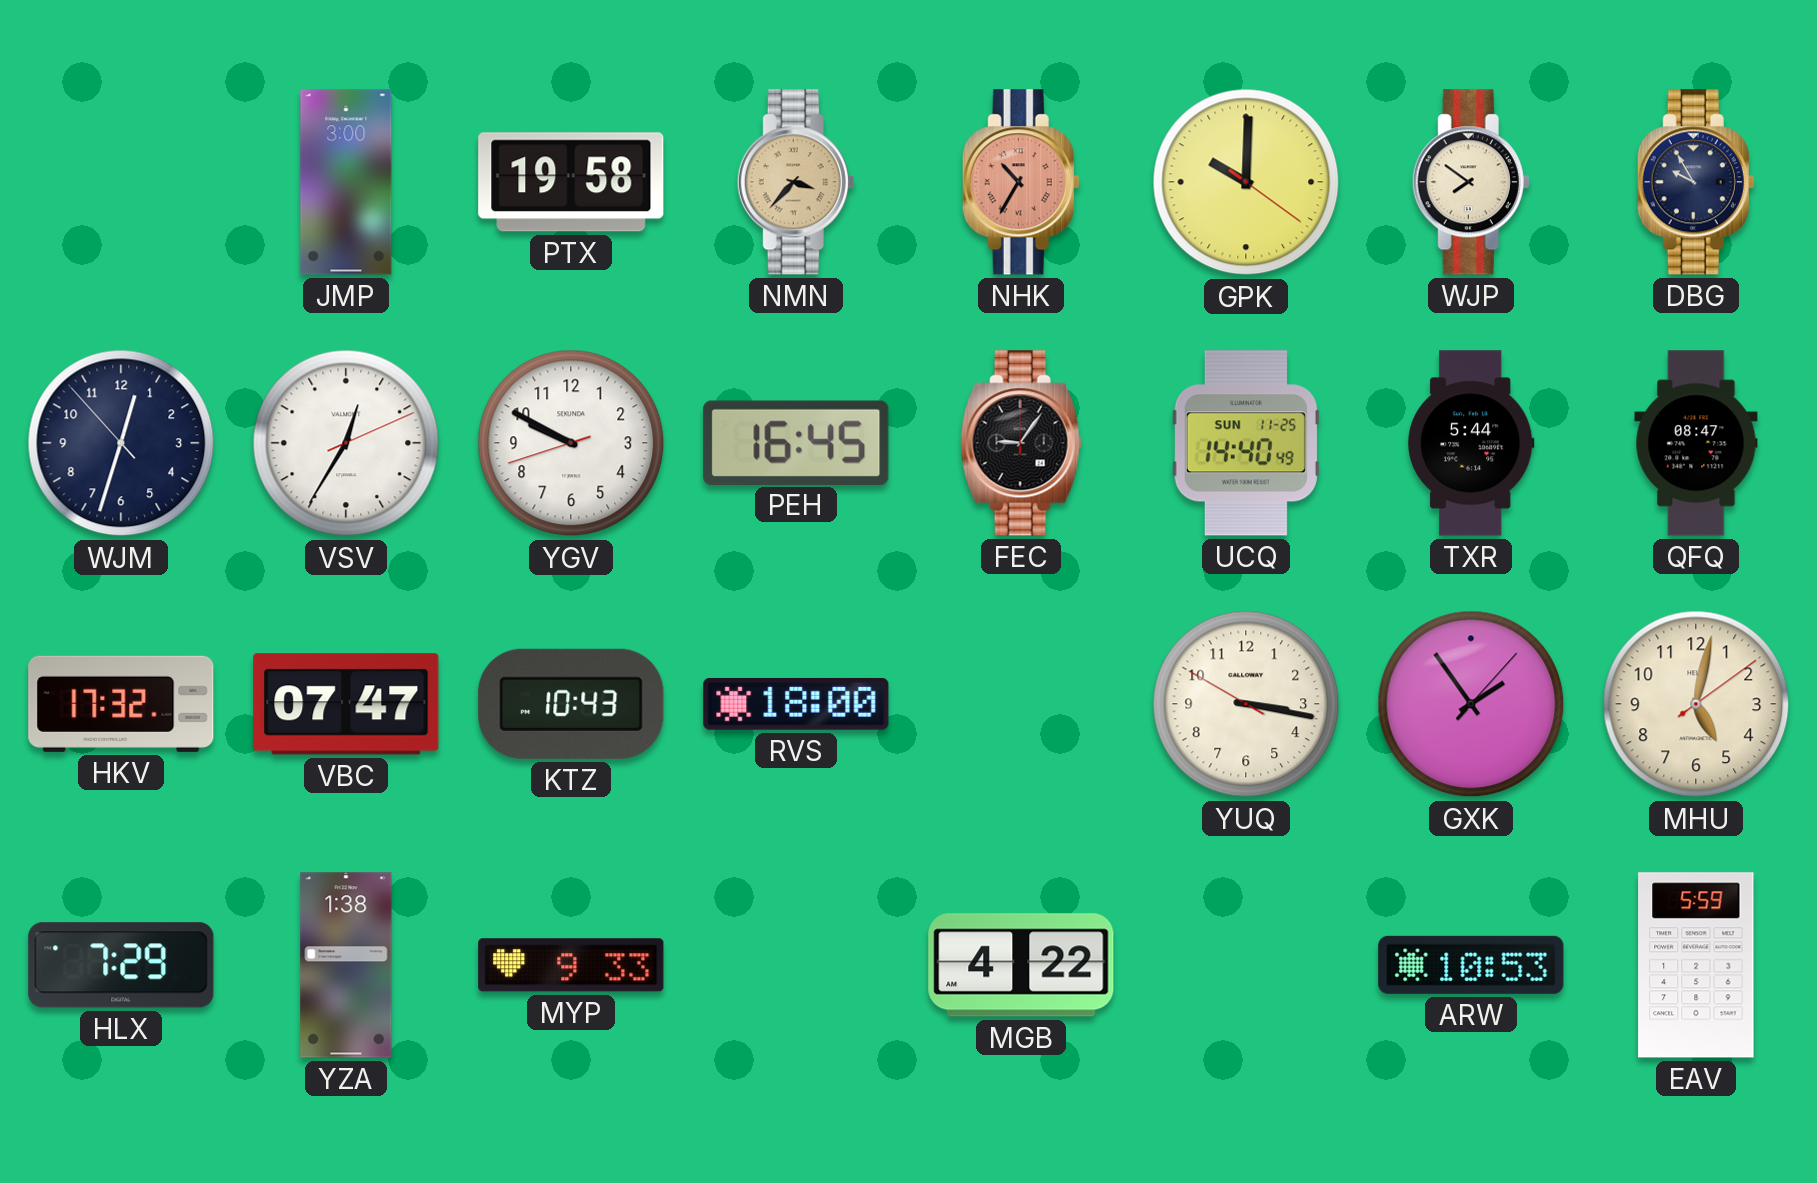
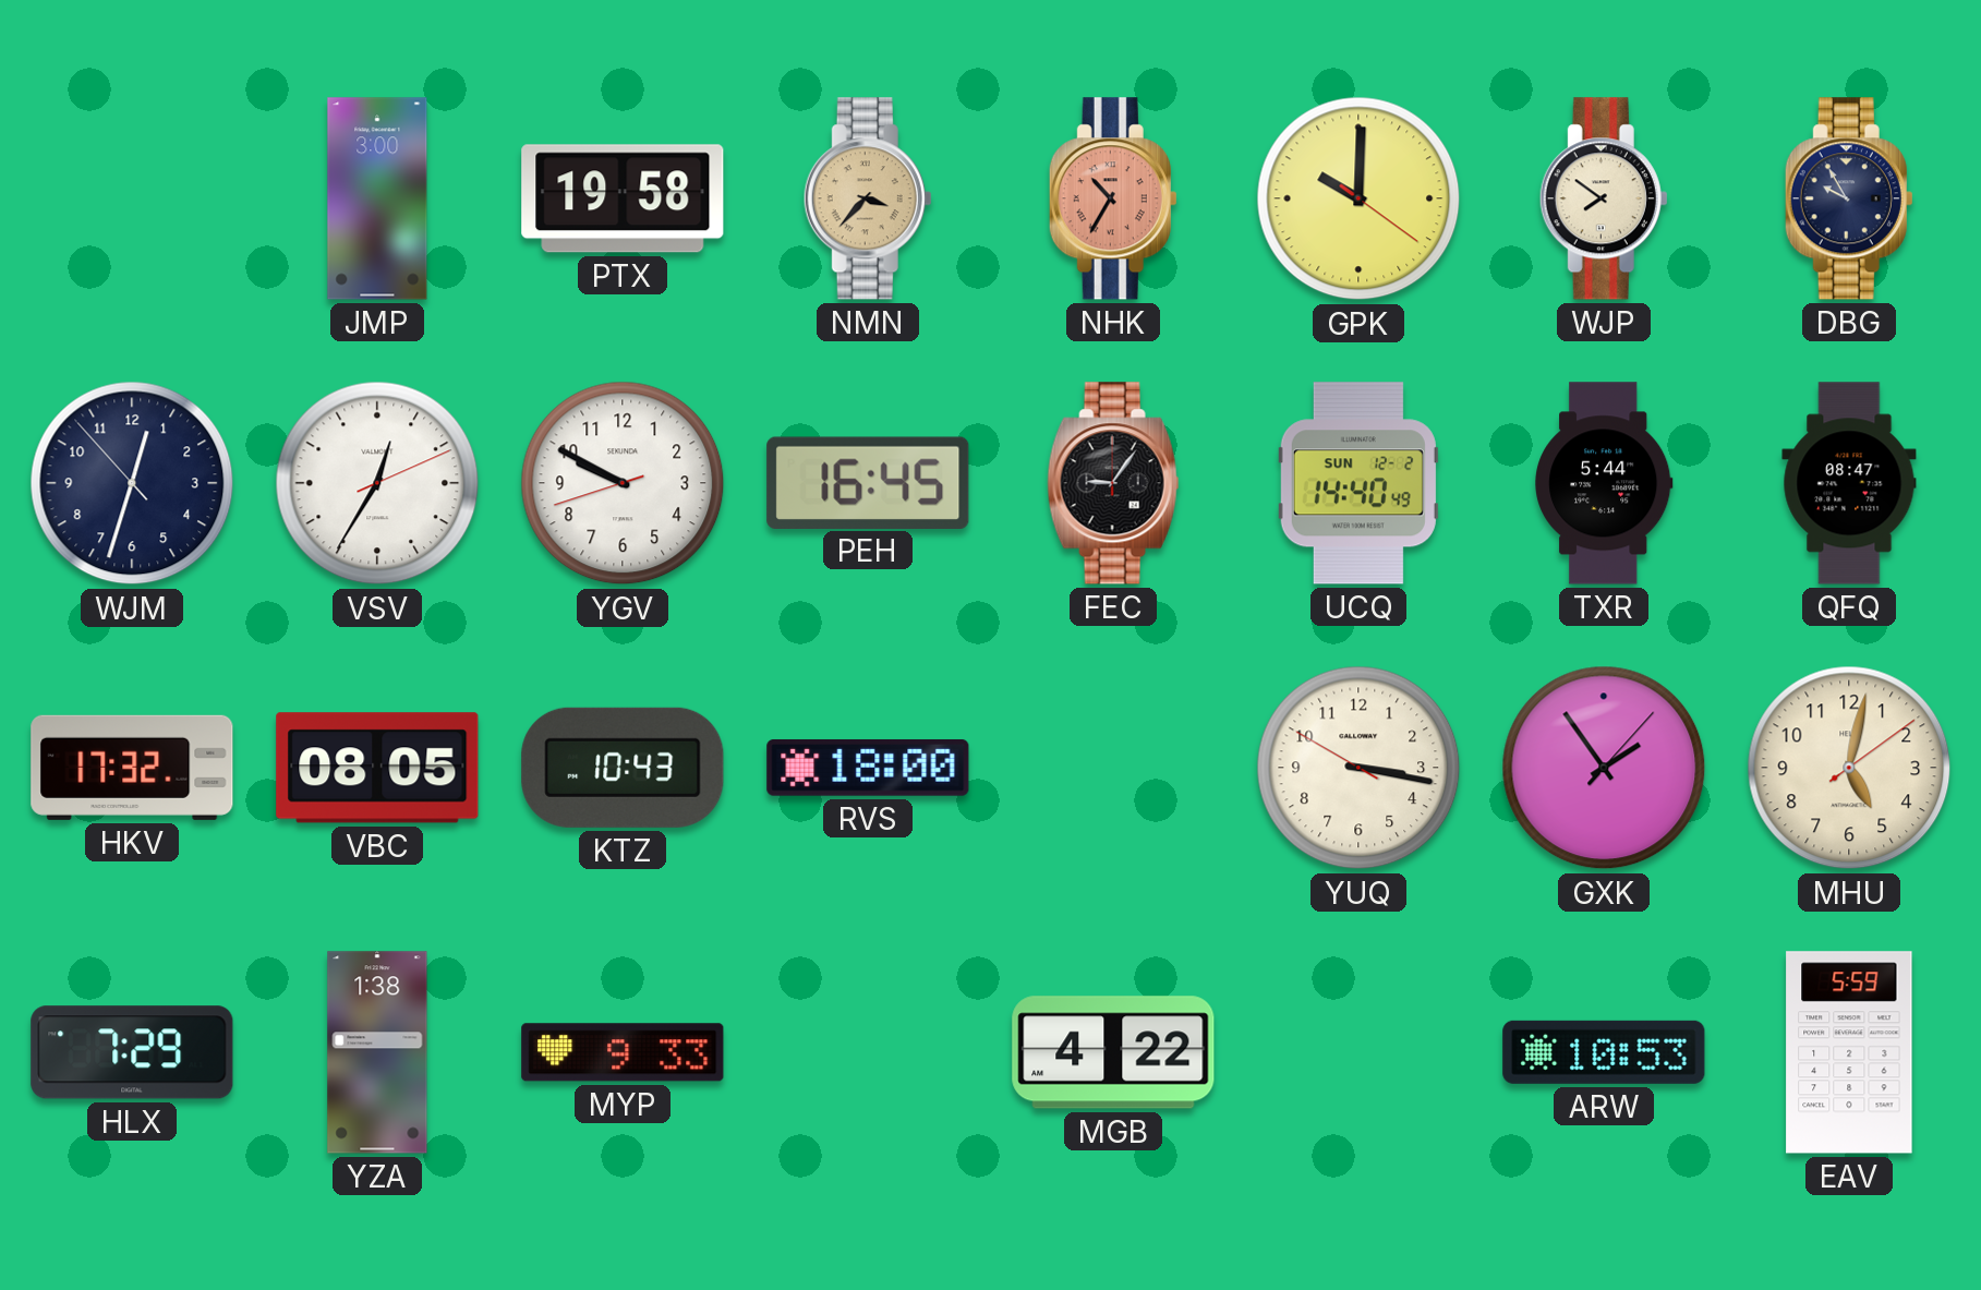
UCQ date: SUN 11-25 -> SUN 12-2 (1358, 483)
VBC: 07:47 -> 08:05 (377, 768)
